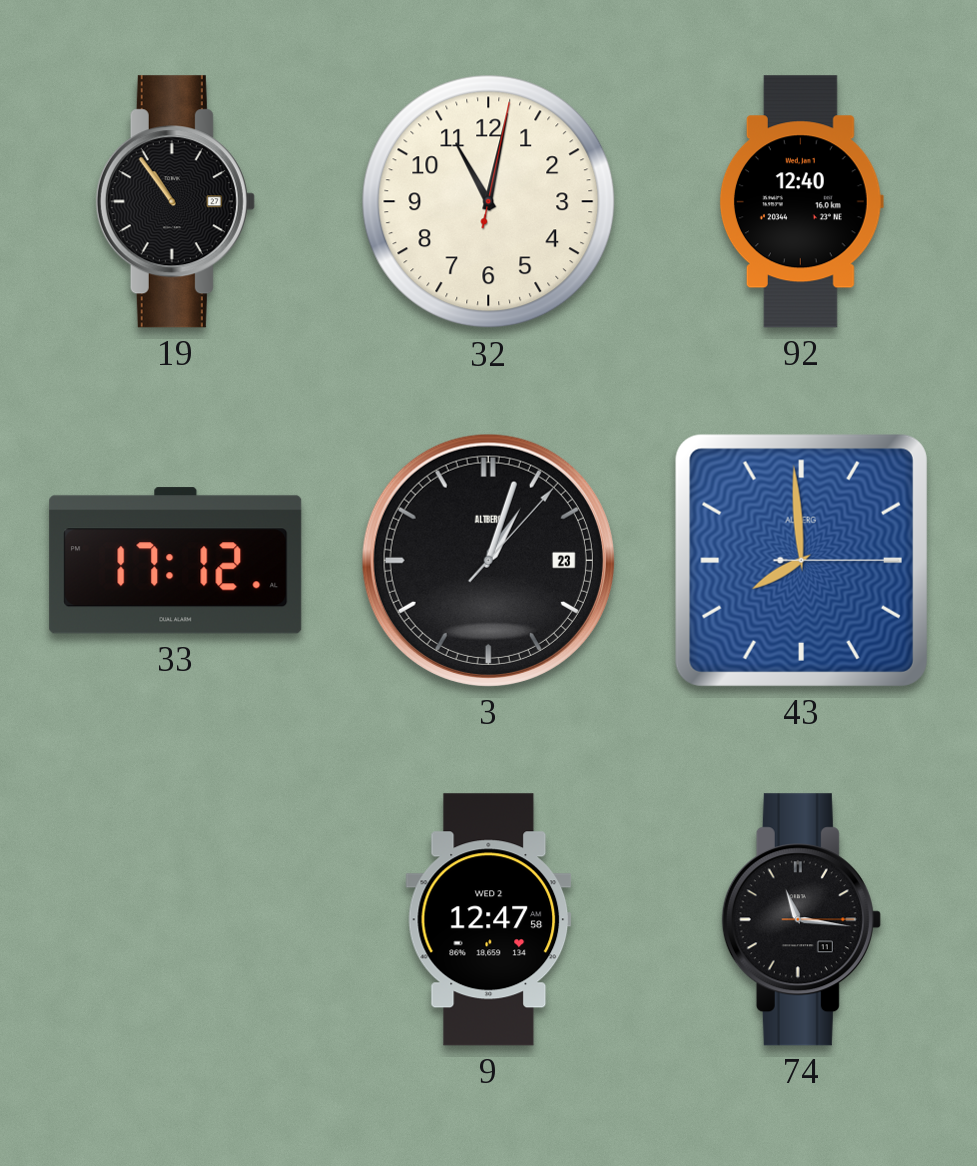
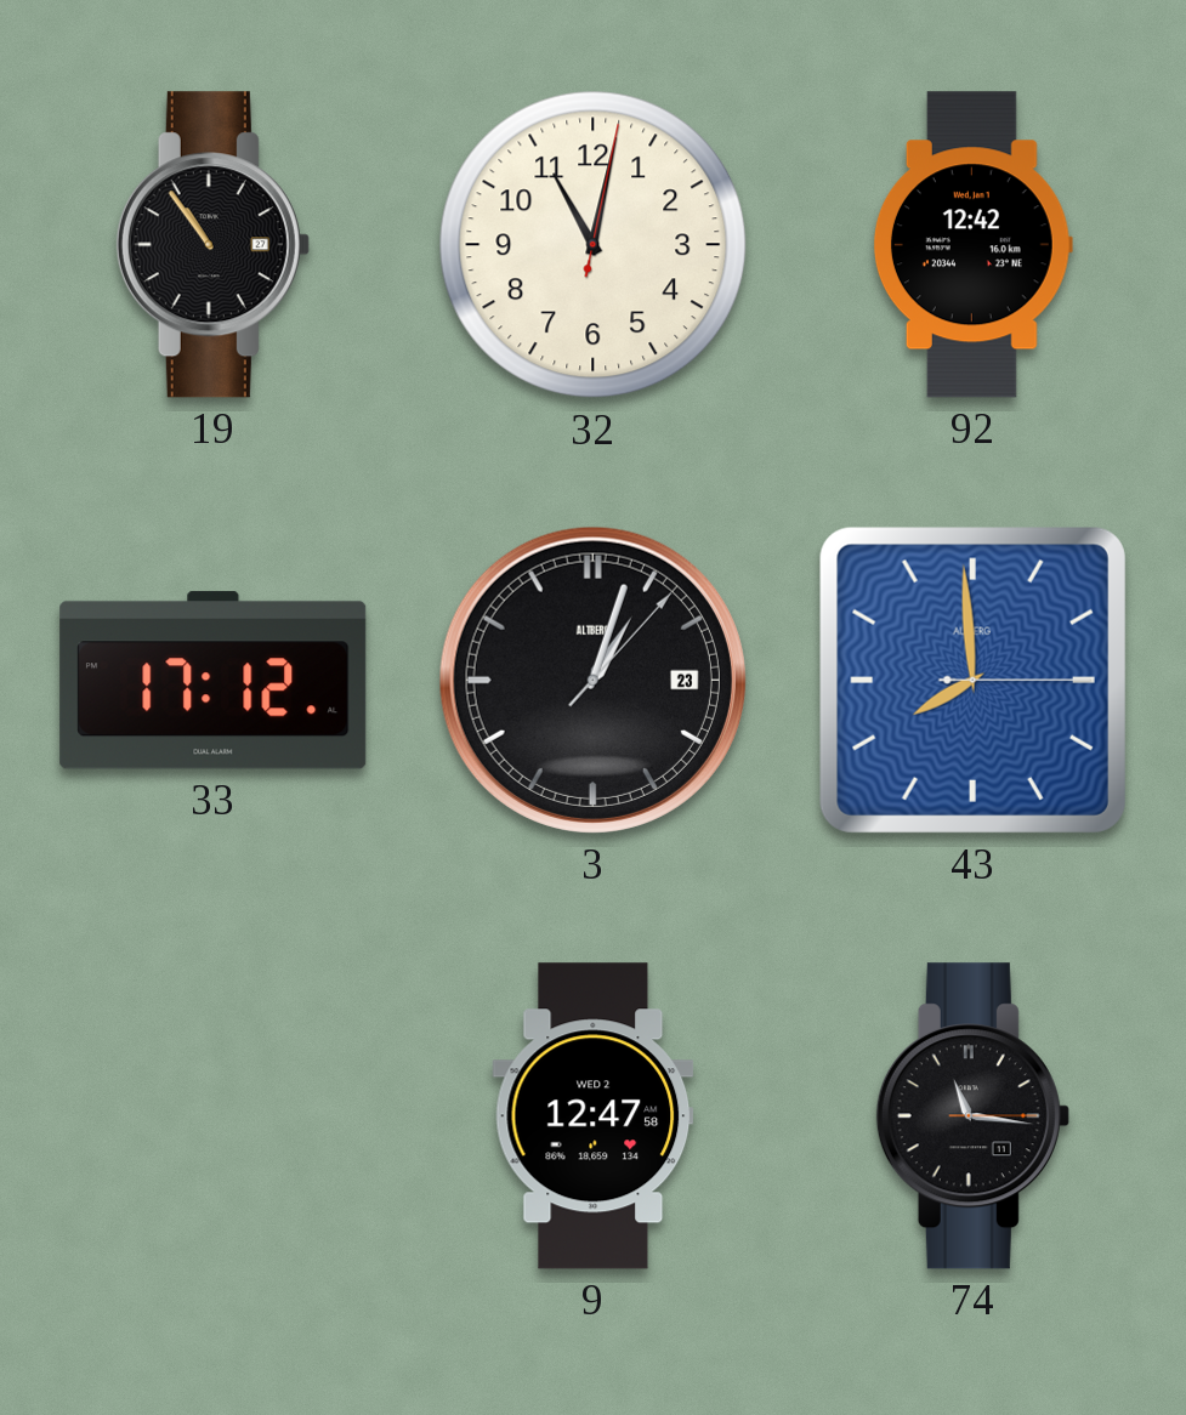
92: 12:40 -> 12:42 (972, 245)
